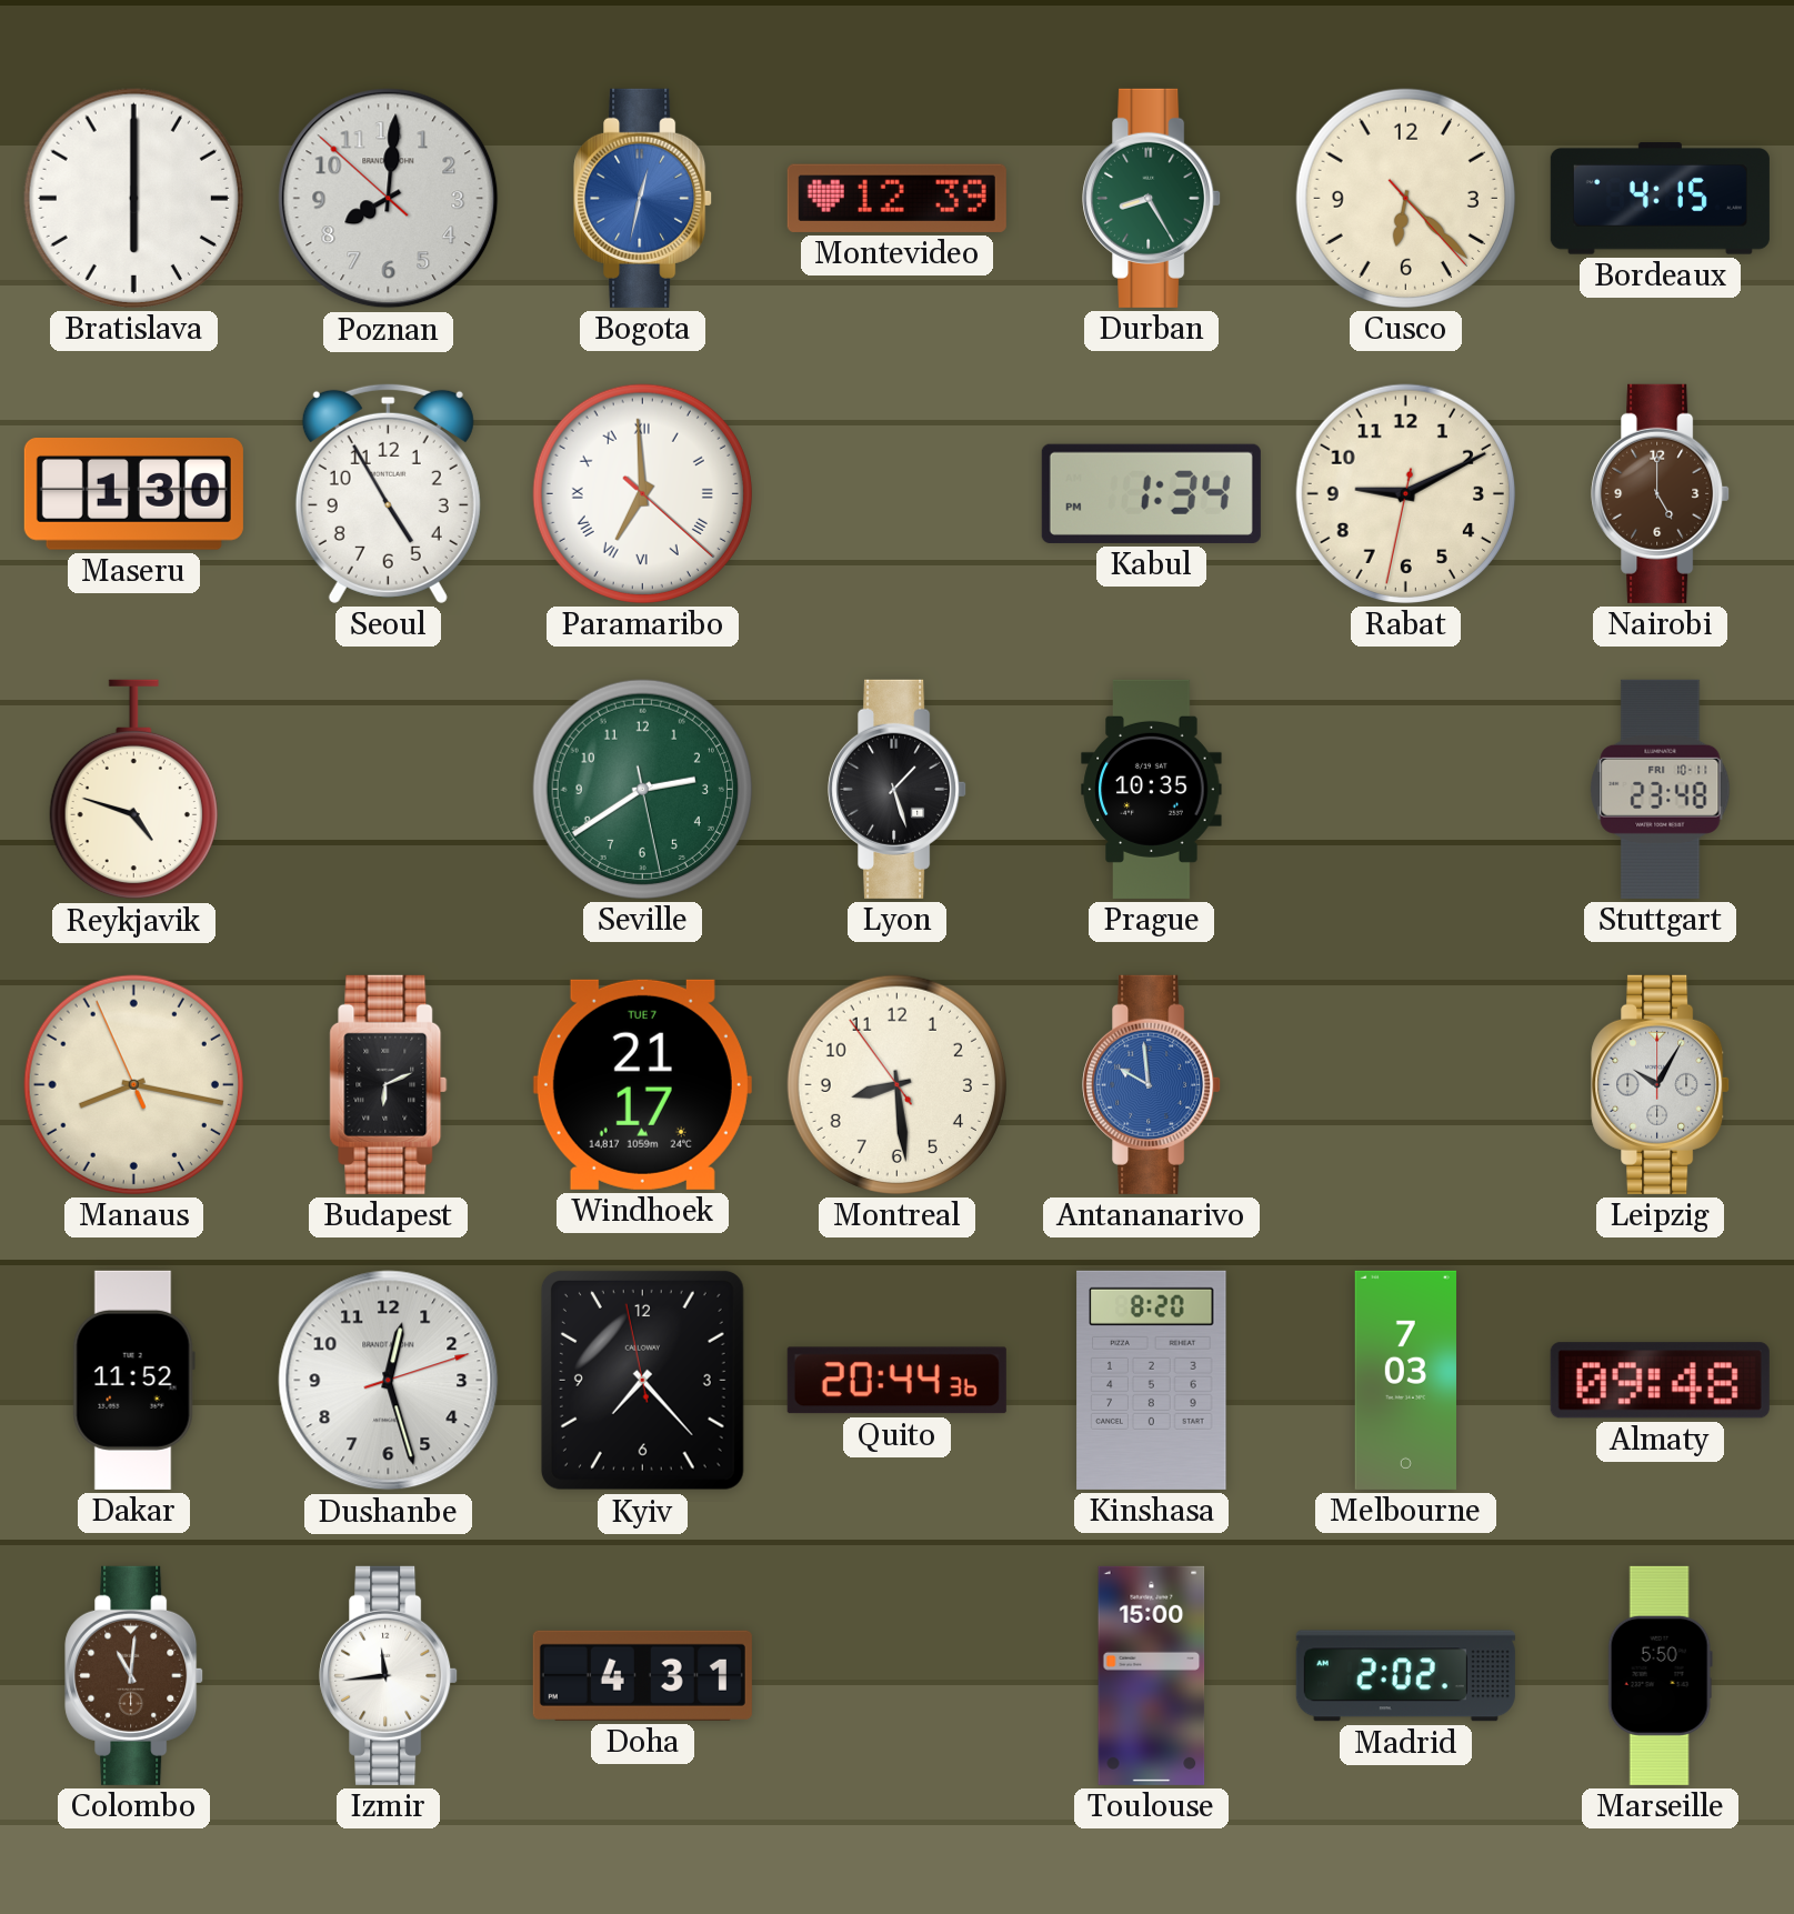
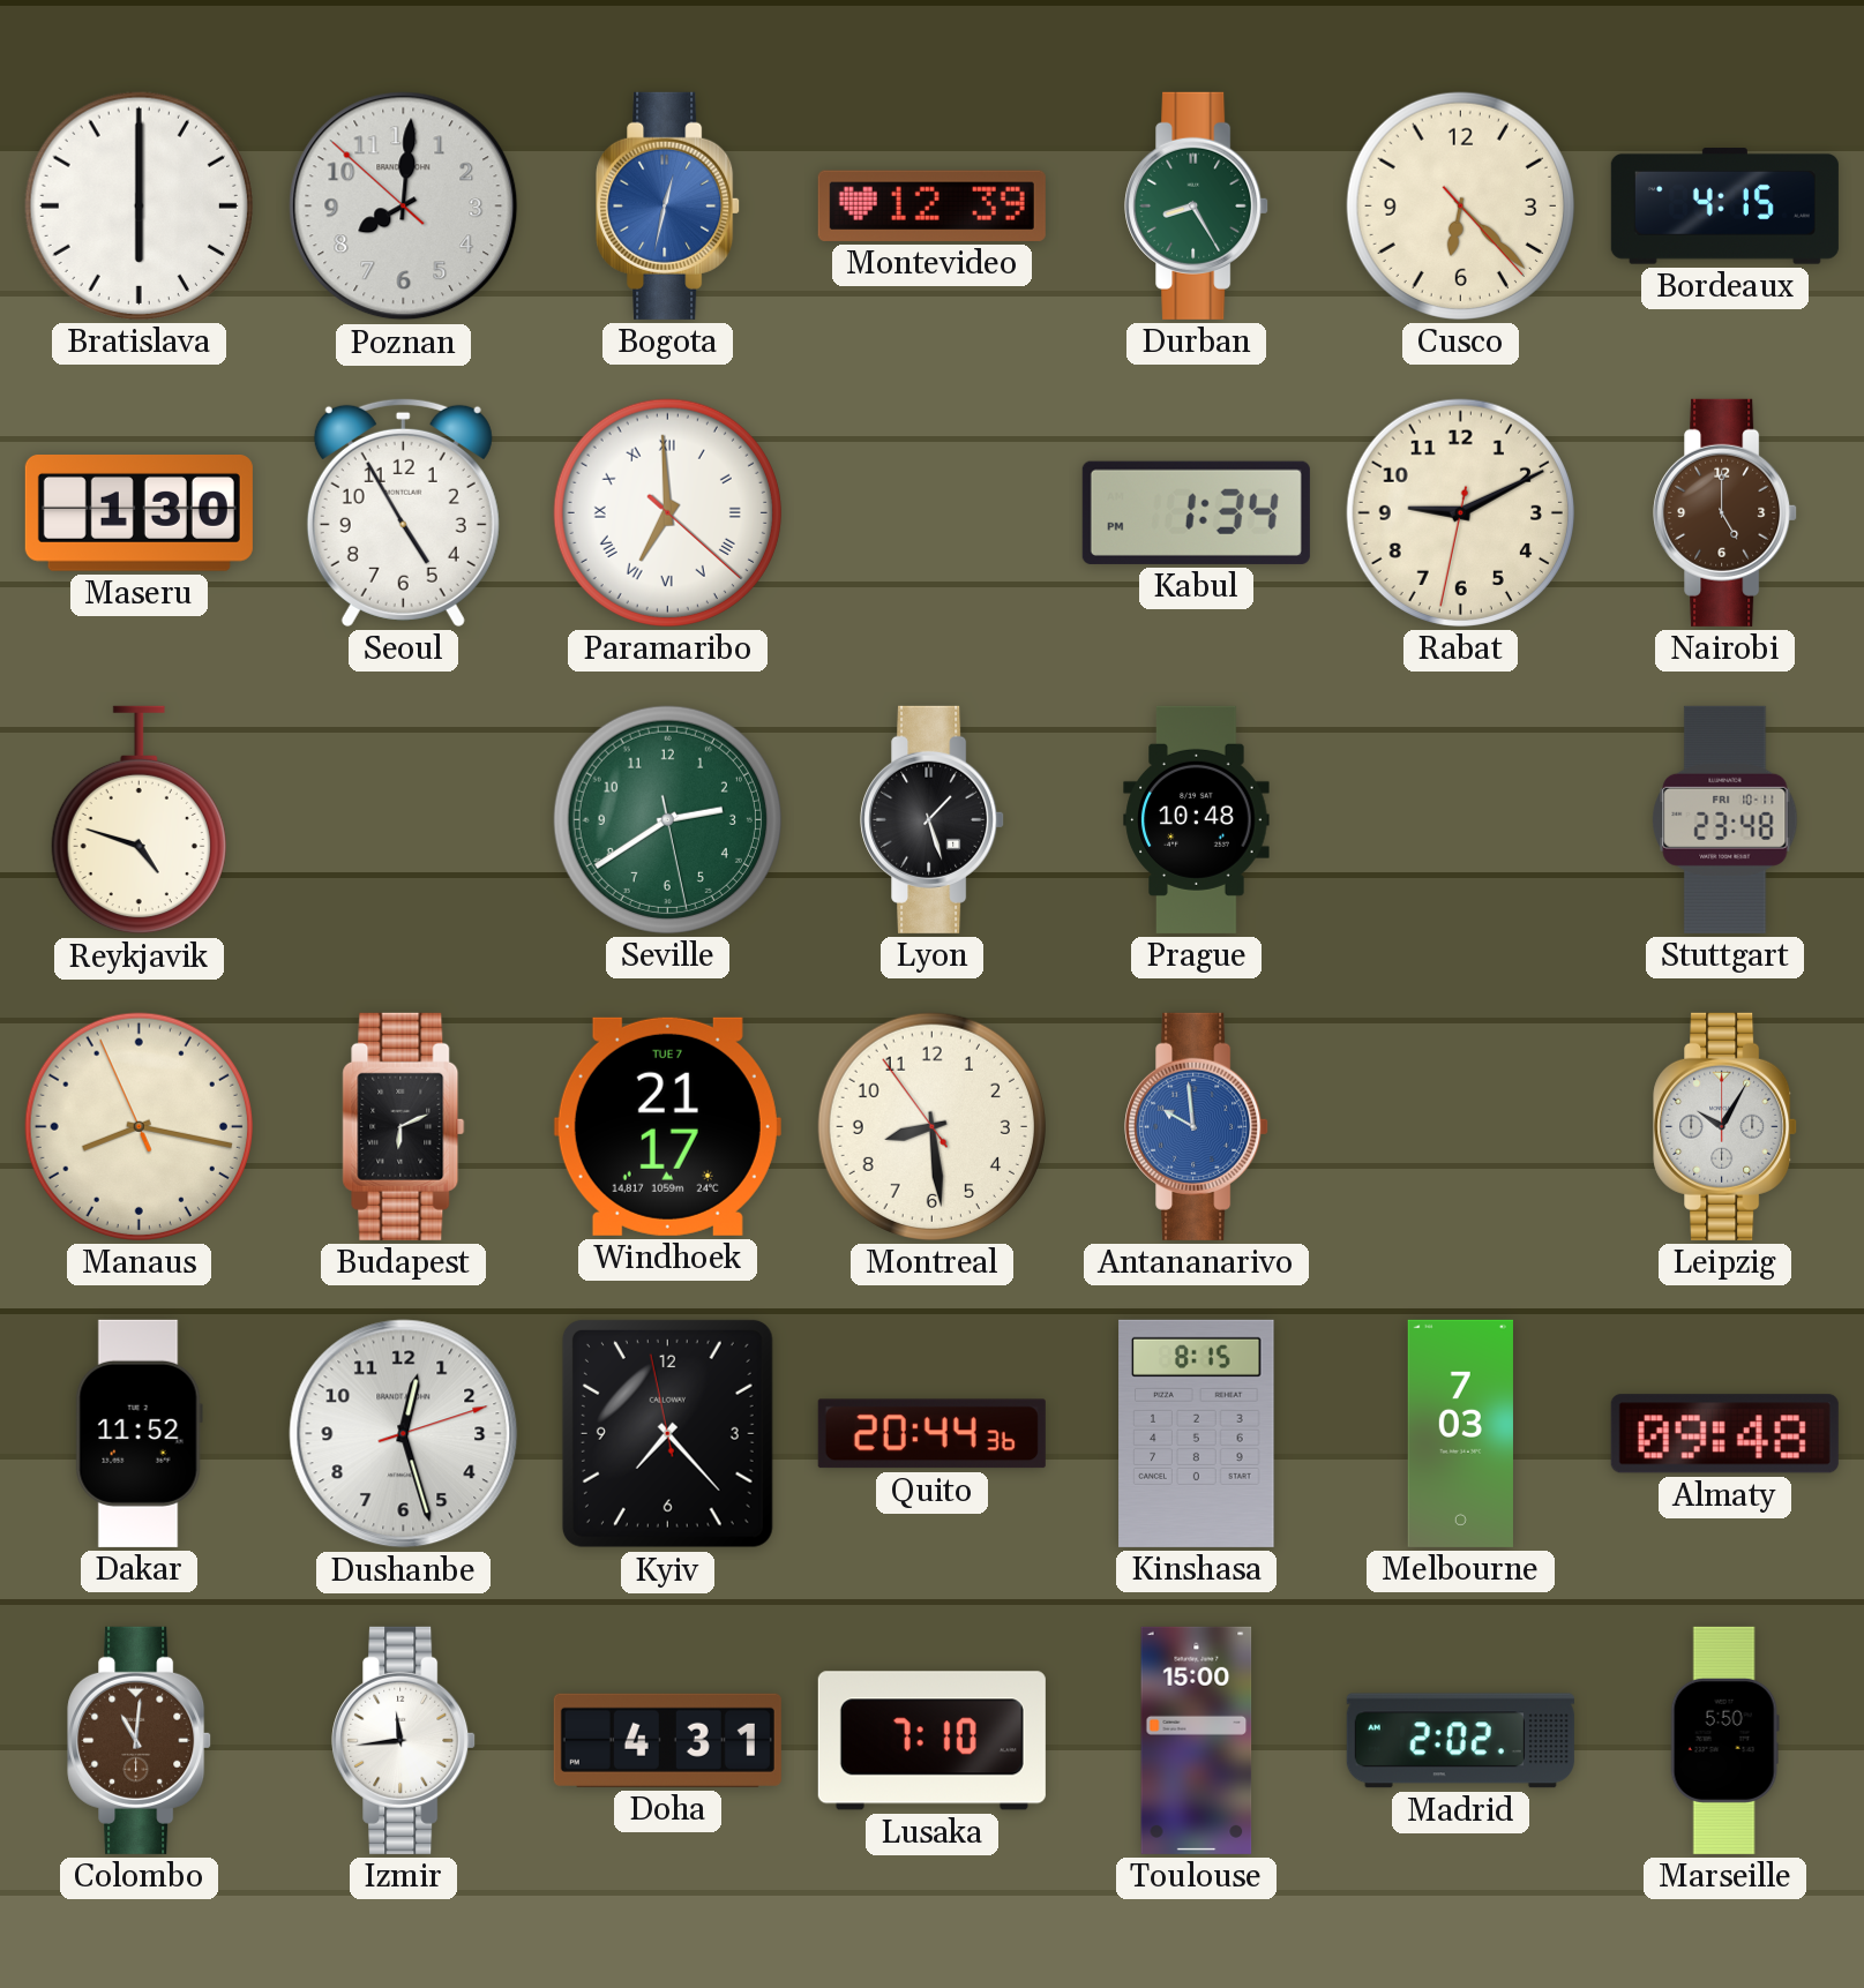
Prague: 10:35 -> 10:48 (1197, 819)
Kinshasa: 8:20 -> 8:15 (1197, 1433)
Lusaka: none -> 7:10 (931, 1741)
